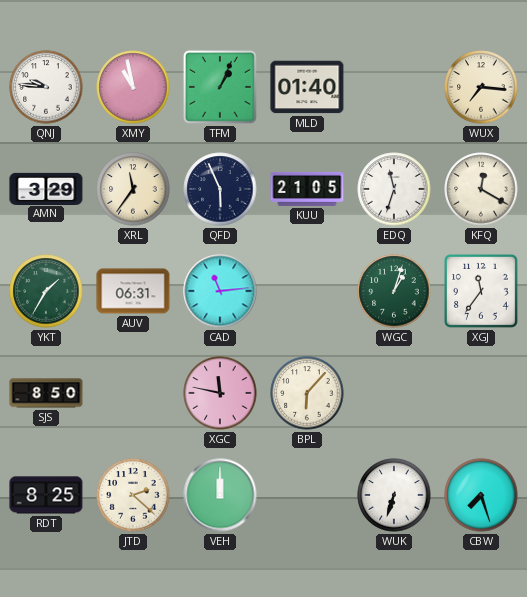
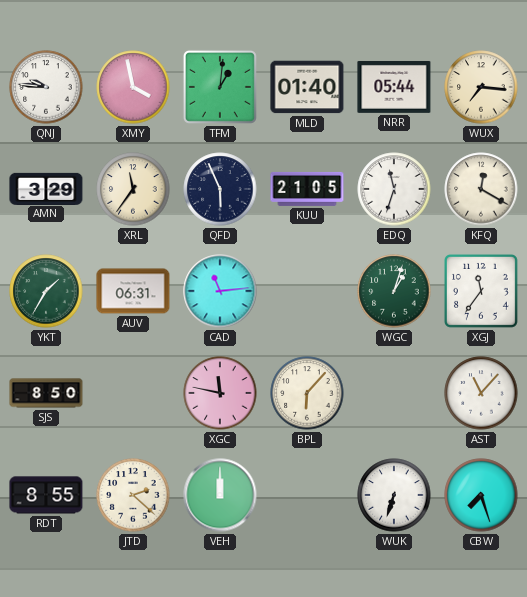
XMY: 10:58 -> 3:58 (133, 87)
TFM: 1:04 -> 1:01 (220, 87)
NRR: none -> 05:44 (394, 87)
AST: none -> 11:07 (481, 393)
RDT: 8:25 -> 8:55 (46, 495)
